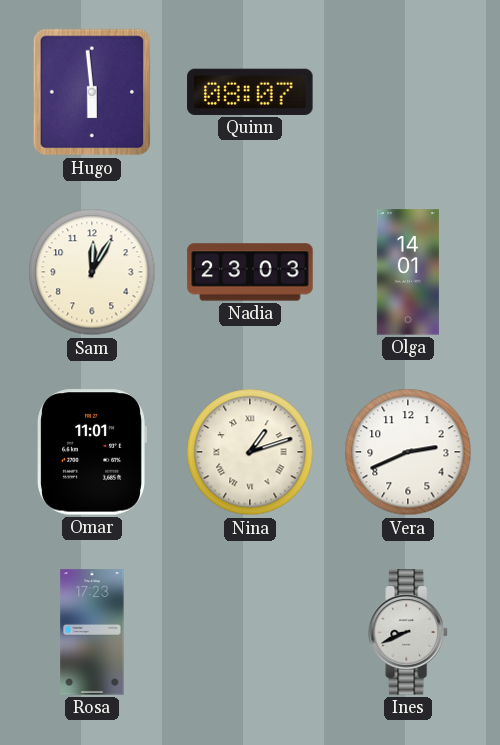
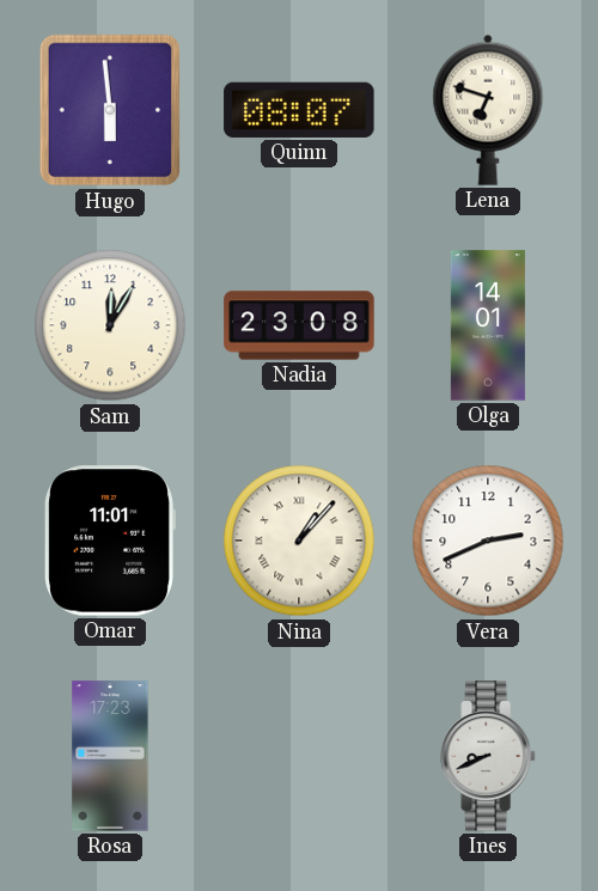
Lena: none -> 6:48 (488, 110)
Nadia: 23:03 -> 23:08 (299, 325)
Nina: 1:12 -> 1:07 (299, 541)
